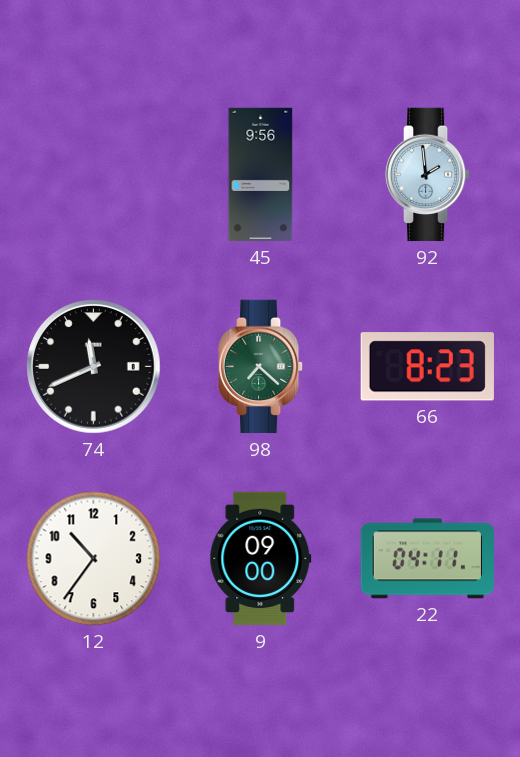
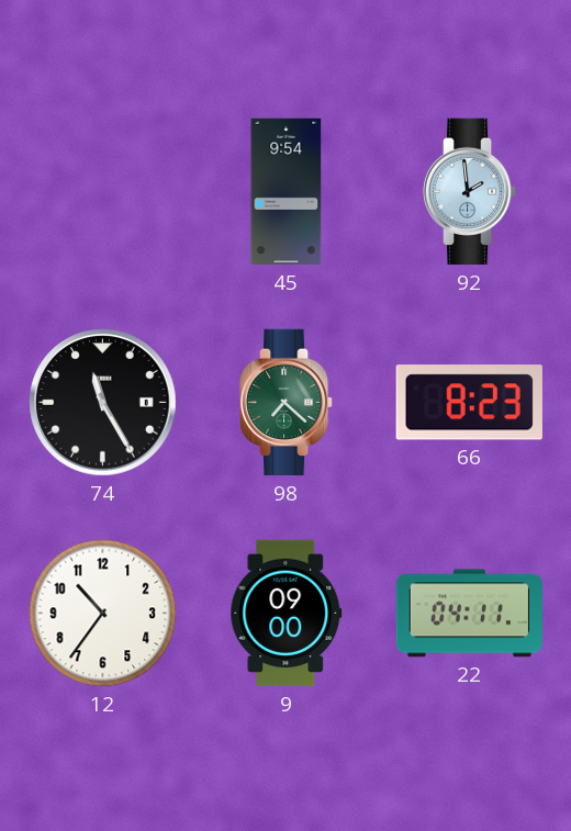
45: 9:56 -> 9:54 (287, 192)
74: 11:41 -> 11:25 (103, 403)
